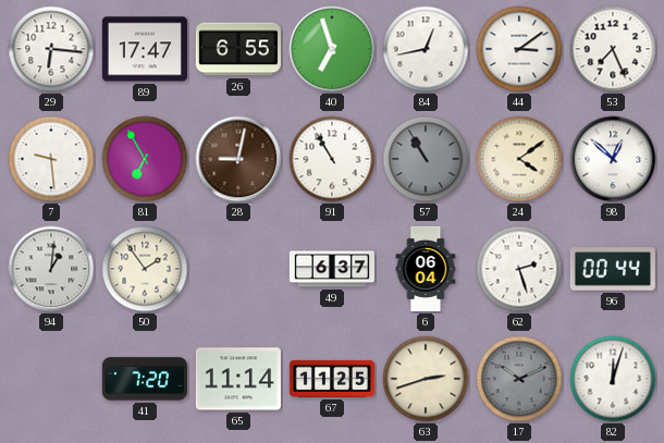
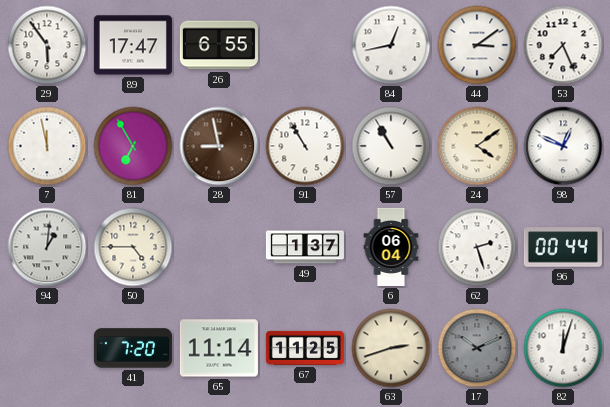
29: 6:16 -> 5:54 (47, 45)
40: 6:57 -> none (332, 49)
7: 9:29 -> 11:58 (47, 146)
28: 9:02 -> 8:58 (219, 146)
57 dial: grey -> white (391, 146)
98: 12:52 -> 12:49 (563, 146)
50: 1:54 -> 4:45 (133, 247)
49: 6:37 -> 1:37 (305, 247)
